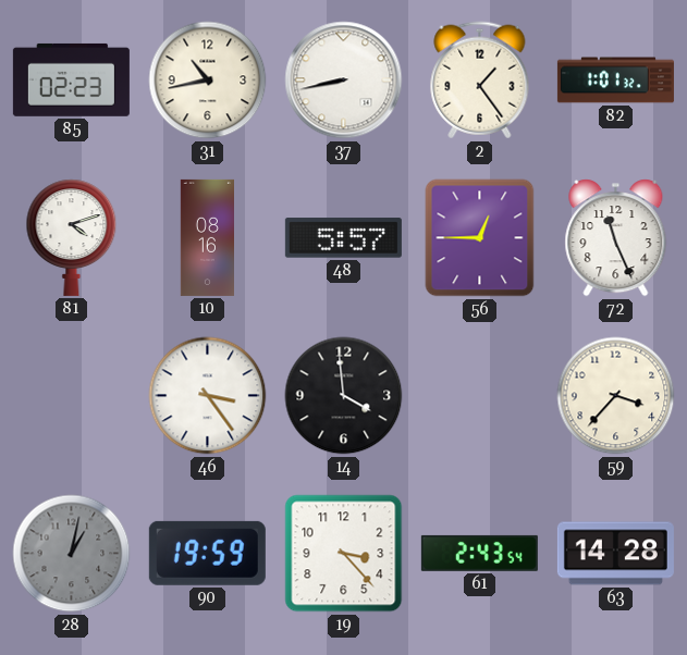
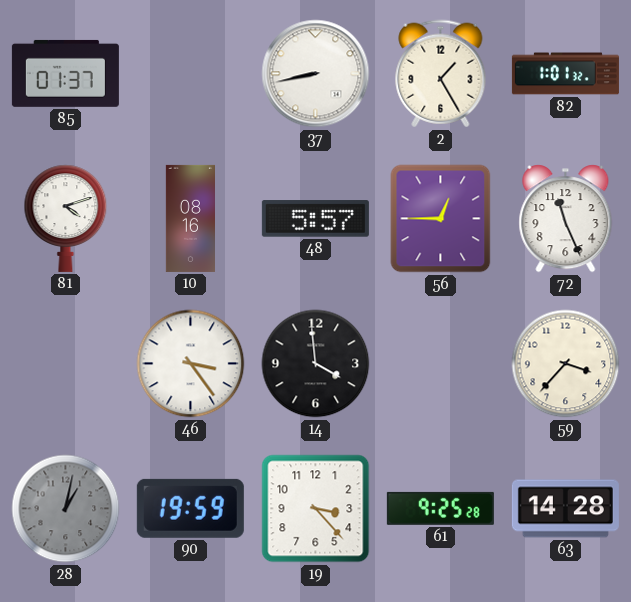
85: 02:23 -> 01:37 (65, 73)
31: 10:43 -> none (208, 81)
2: 1:24 -> 1:25 (441, 74)
61: 2:43 -> 9:25 (440, 508)
